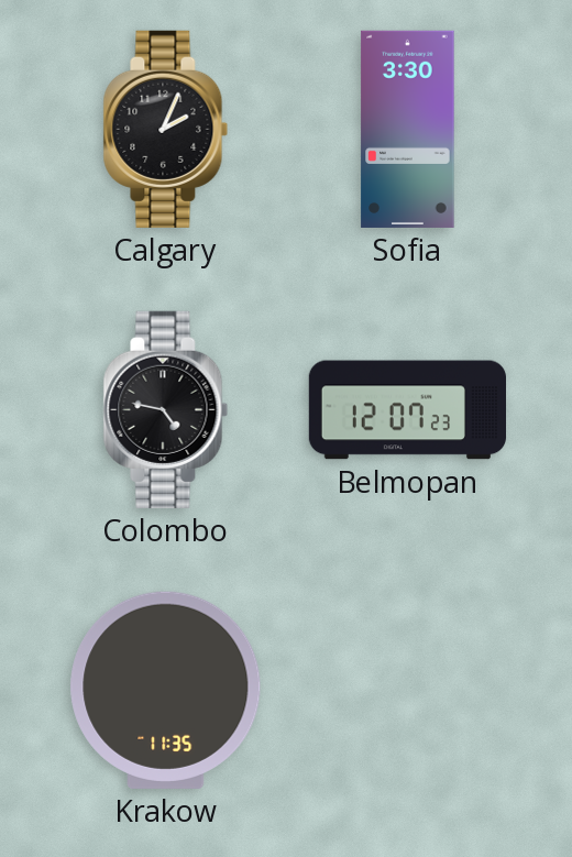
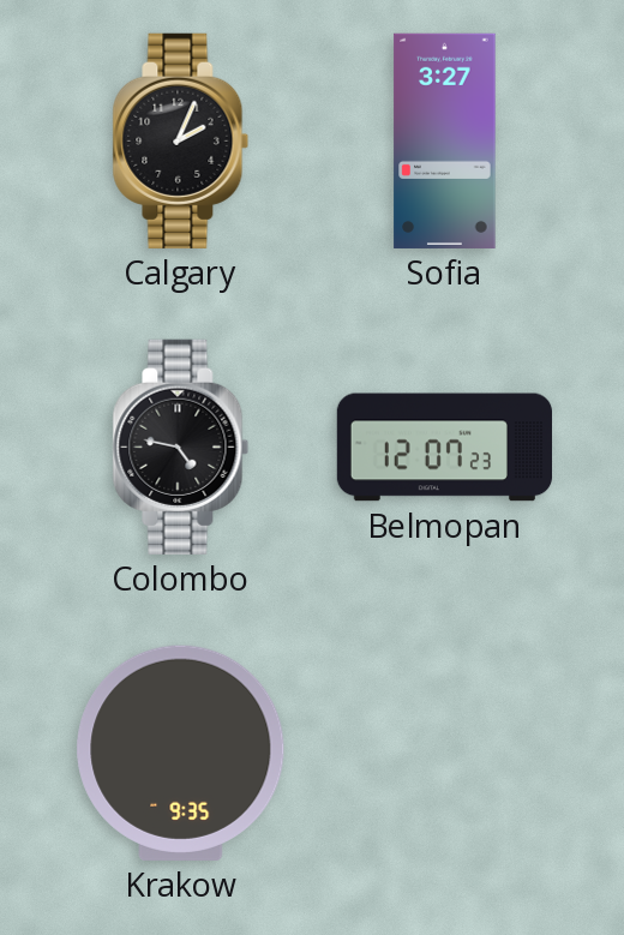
Sofia: 3:30 -> 3:27 (445, 140)
Krakow: 11:35 -> 9:35 (181, 753)
